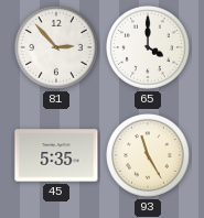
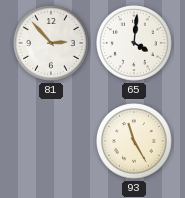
65: 4:00 -> 4:01 (135, 44)
45: 5:35 -> none (56, 155)
